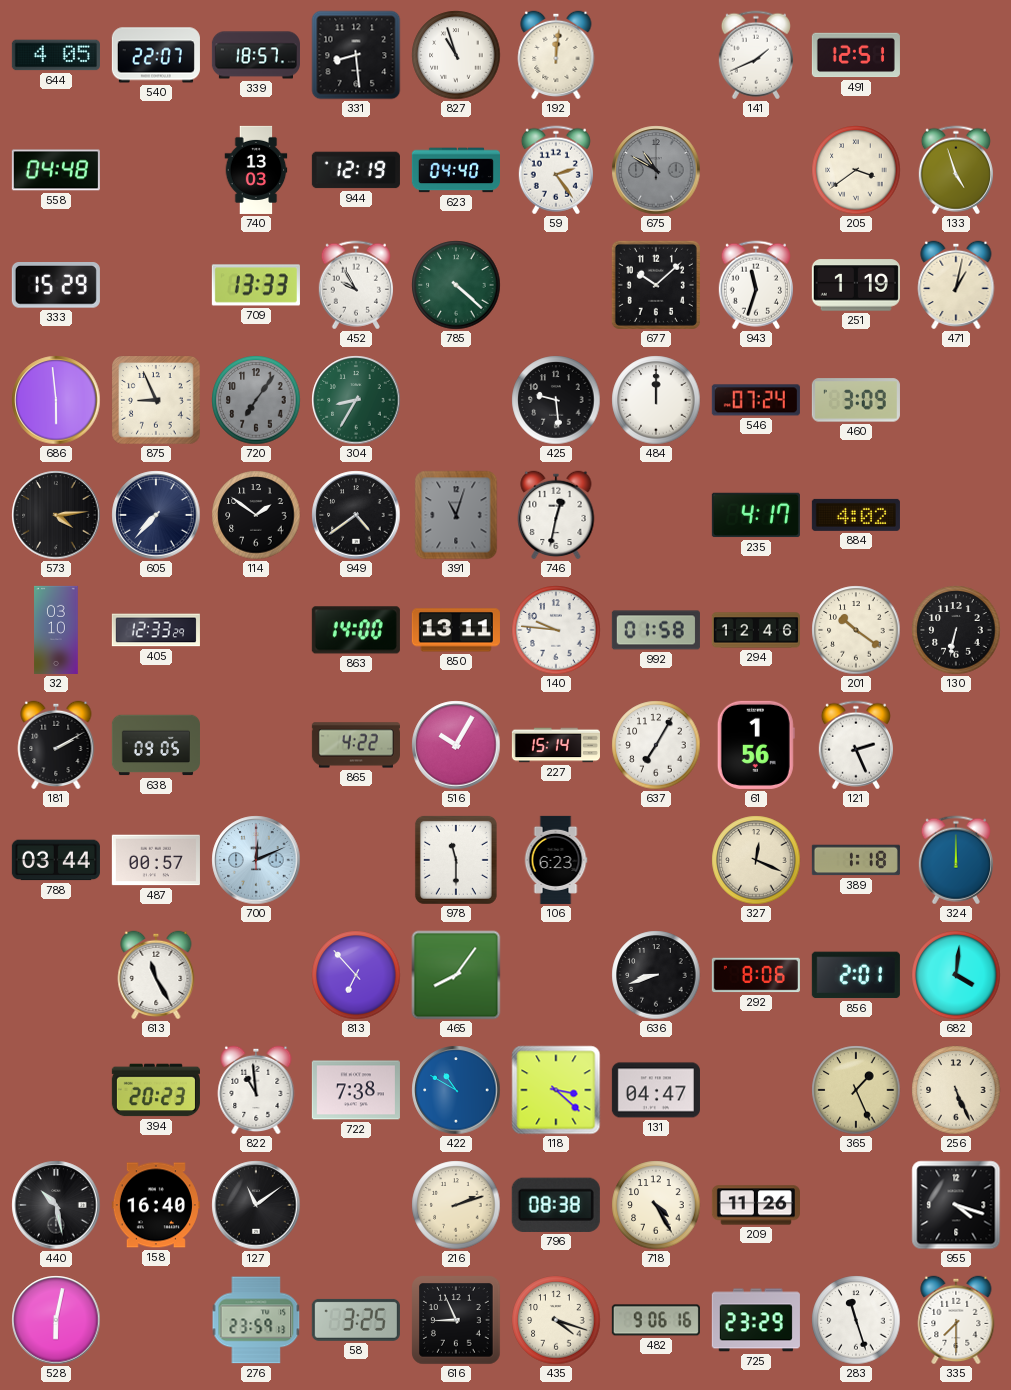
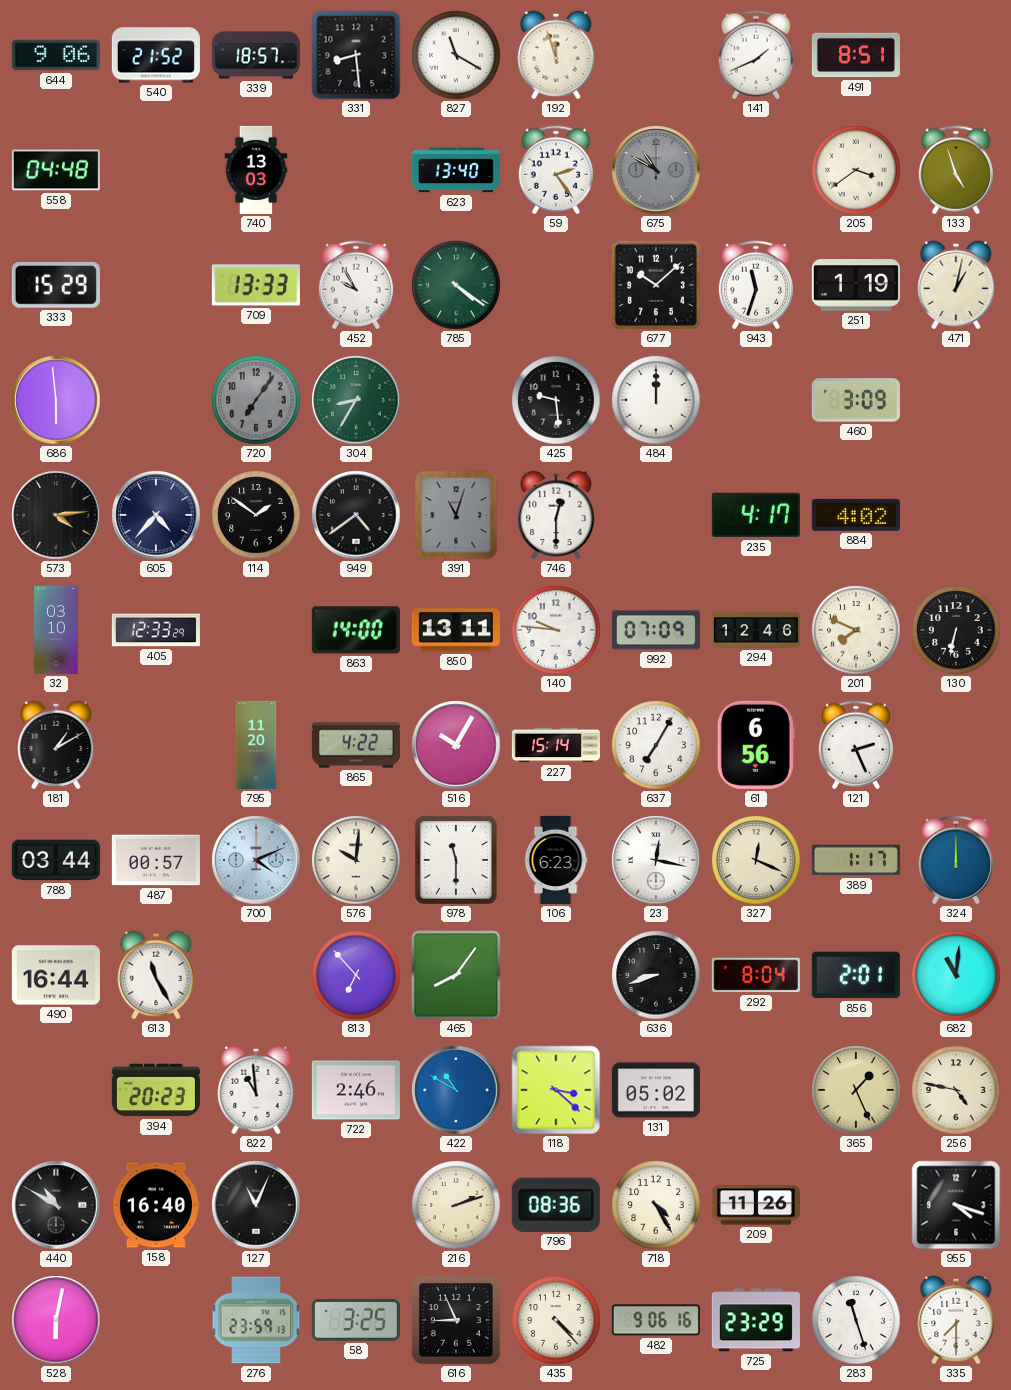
644: 4:05 -> 9:06 (56, 55)
540: 22:07 -> 21:52 (156, 55)
827: 10:57 -> 11:20 (456, 55)
192: 12:01 -> 11:57 (556, 55)
491: 12:51 -> 8:51 (856, 55)
944: 12:19 -> none (356, 170)
623: 04:40 -> 13:40 (456, 170)
785: 4:22 -> 4:21 (456, 285)
875: 8:56 -> none (156, 400)
546: 07:24 -> none (756, 400)
605: 7:37 -> 4:37 (156, 515)
746: 12:32 -> 12:30 (556, 515)
992: 01:58 -> 07:09 (656, 630)
201: 10:21 -> 7:49 (856, 630)
181: 2:10 -> 1:10 (56, 745)
638: 09:05 -> none (156, 745)
795: none -> 11:20 (256, 745)
61: 1:56 -> 6:56 (756, 745)
700: 12:11 -> 4:11 (256, 860)
576: none -> 10:01 (356, 860)
23: none -> 12:17 (656, 860)
389: 1:18 -> 1:17 (856, 860)
490: none -> 16:44 (56, 975)
292: 8:06 -> 8:04 (756, 975)
682: 4:01 -> 11:01 (956, 975)
722: 7:38 -> 2:46 (356, 1090)
131: 04:47 -> 05:02 (656, 1090)
256: 5:26 -> 4:47 (956, 1090)
440: 10:28 -> 10:50 (56, 1205)
127: 11:09 -> 11:04 (256, 1205)
796: 08:38 -> 08:36 (556, 1205)
435: 4:18 -> 4:23 (556, 1320)
